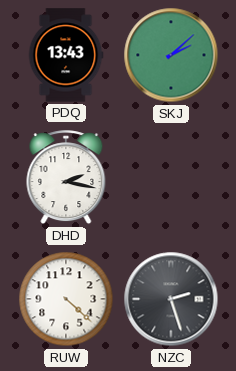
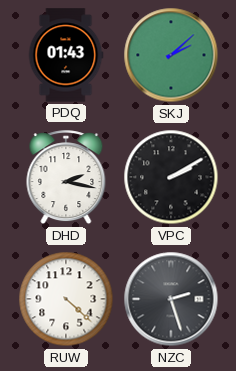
PDQ: 13:43 -> 01:43 (66, 55)
VPC: none -> 2:10 (171, 177)
